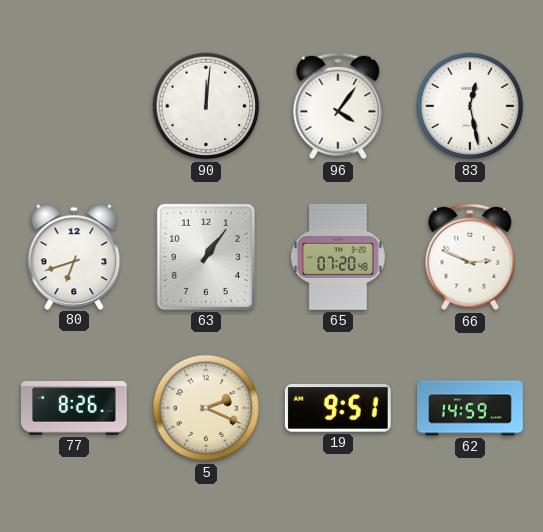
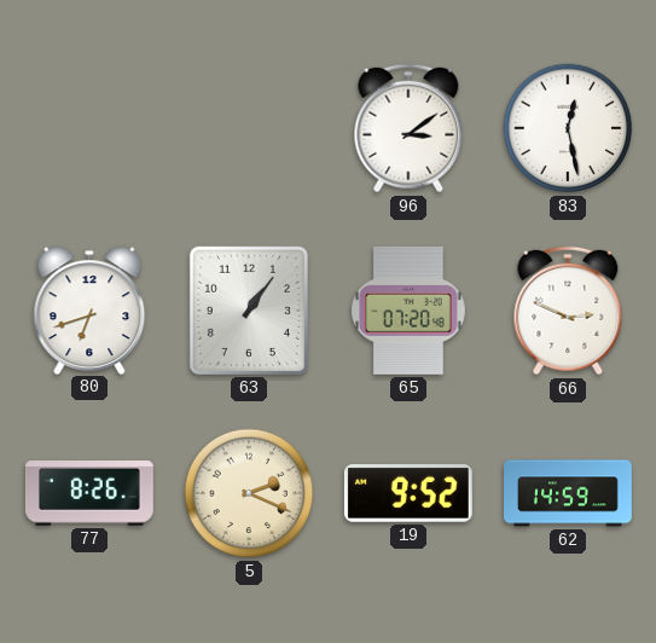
90: 12:01 -> none (206, 106)
96: 4:06 -> 3:09 (408, 128)
19: 9:51 -> 9:52 (408, 494)
